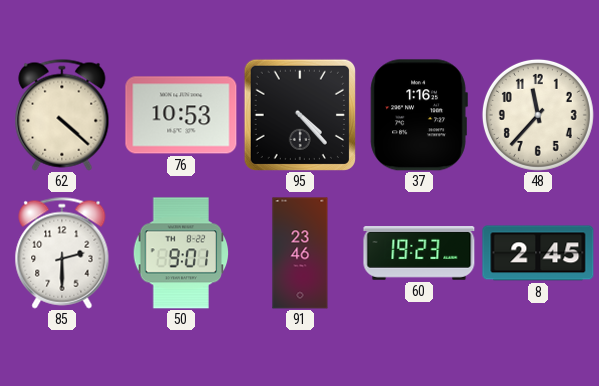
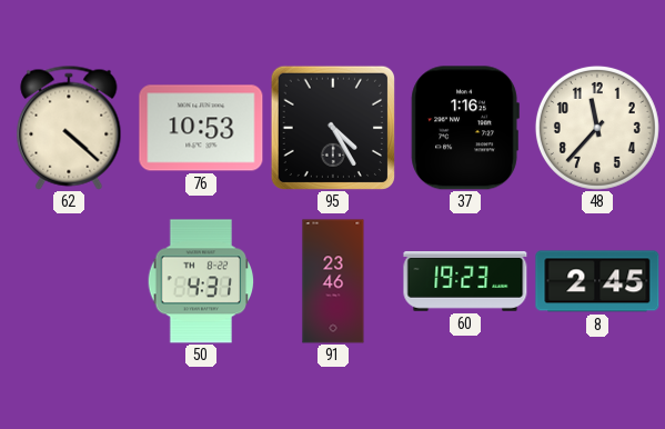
95: 4:23 -> 4:25 (333, 128)
85: 2:30 -> none (62, 253)
50: 9:01 -> 4:31 (201, 281)
